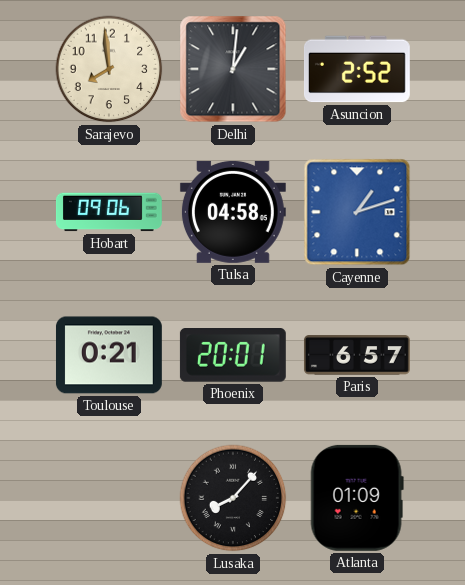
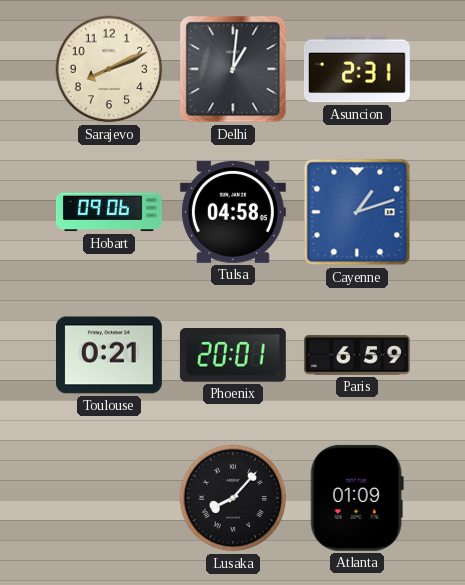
Sarajevo: 7:59 -> 8:11 (109, 69)
Asuncion: 2:52 -> 2:31 (357, 69)
Paris: 6:57 -> 6:59 (357, 355)
